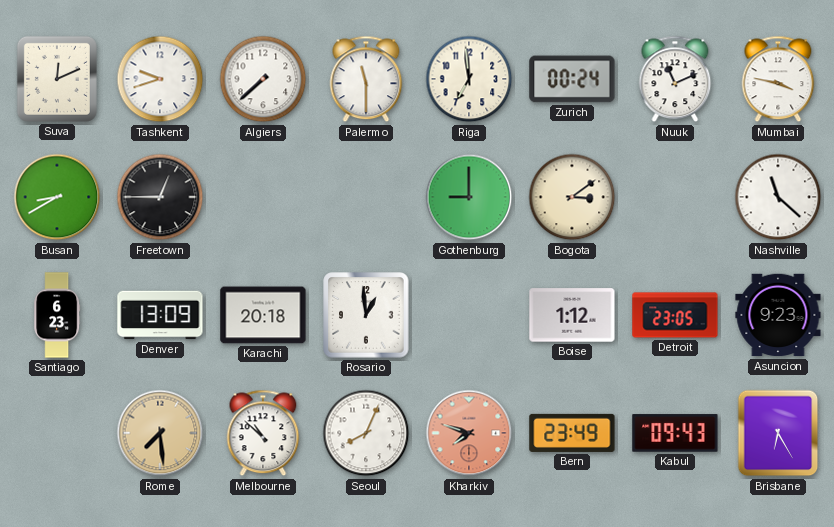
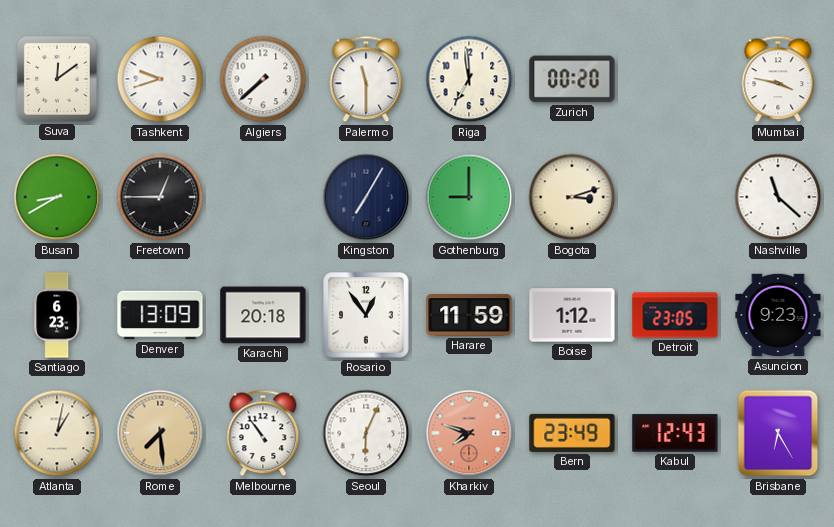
Suva: 12:11 -> 12:09 (57, 79)
Zurich: 00:24 -> 00:20 (572, 79)
Nuuk: 11:11 -> none (675, 79)
Kingston: none -> 7:05 (366, 197)
Bogota: 3:09 -> 3:12 (572, 197)
Rosario: 12:59 -> 12:54 (366, 315)
Harare: none -> 11:59 (469, 316)
Atlanta: none -> 1:02 (57, 433)
Melbourne: 10:52 -> 10:54 (263, 433)
Seoul: 8:04 -> 6:04 (366, 433)
Kabul: 09:43 -> 12:43 (675, 433)
